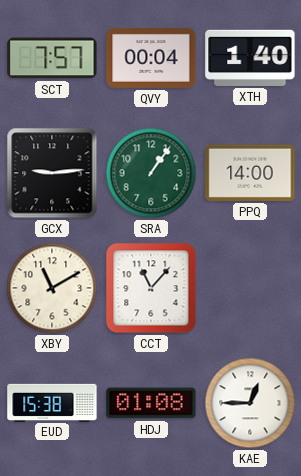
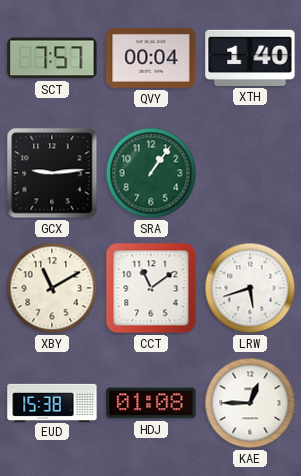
PPQ: 14:00 -> none (250, 173)
CCT: 11:07 -> 11:09 (151, 288)
LRW: none -> 5:42 (250, 288)
